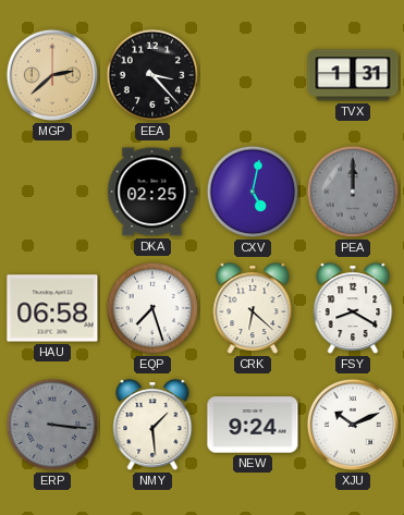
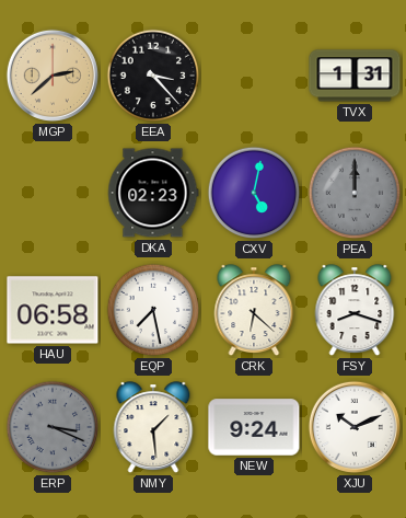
DKA: 02:25 -> 02:23 (153, 193)
EQP: 7:27 -> 7:28 (153, 310)
FSY: 8:20 -> 8:18 (355, 311)
ERP: 3:16 -> 3:19 (53, 427)
